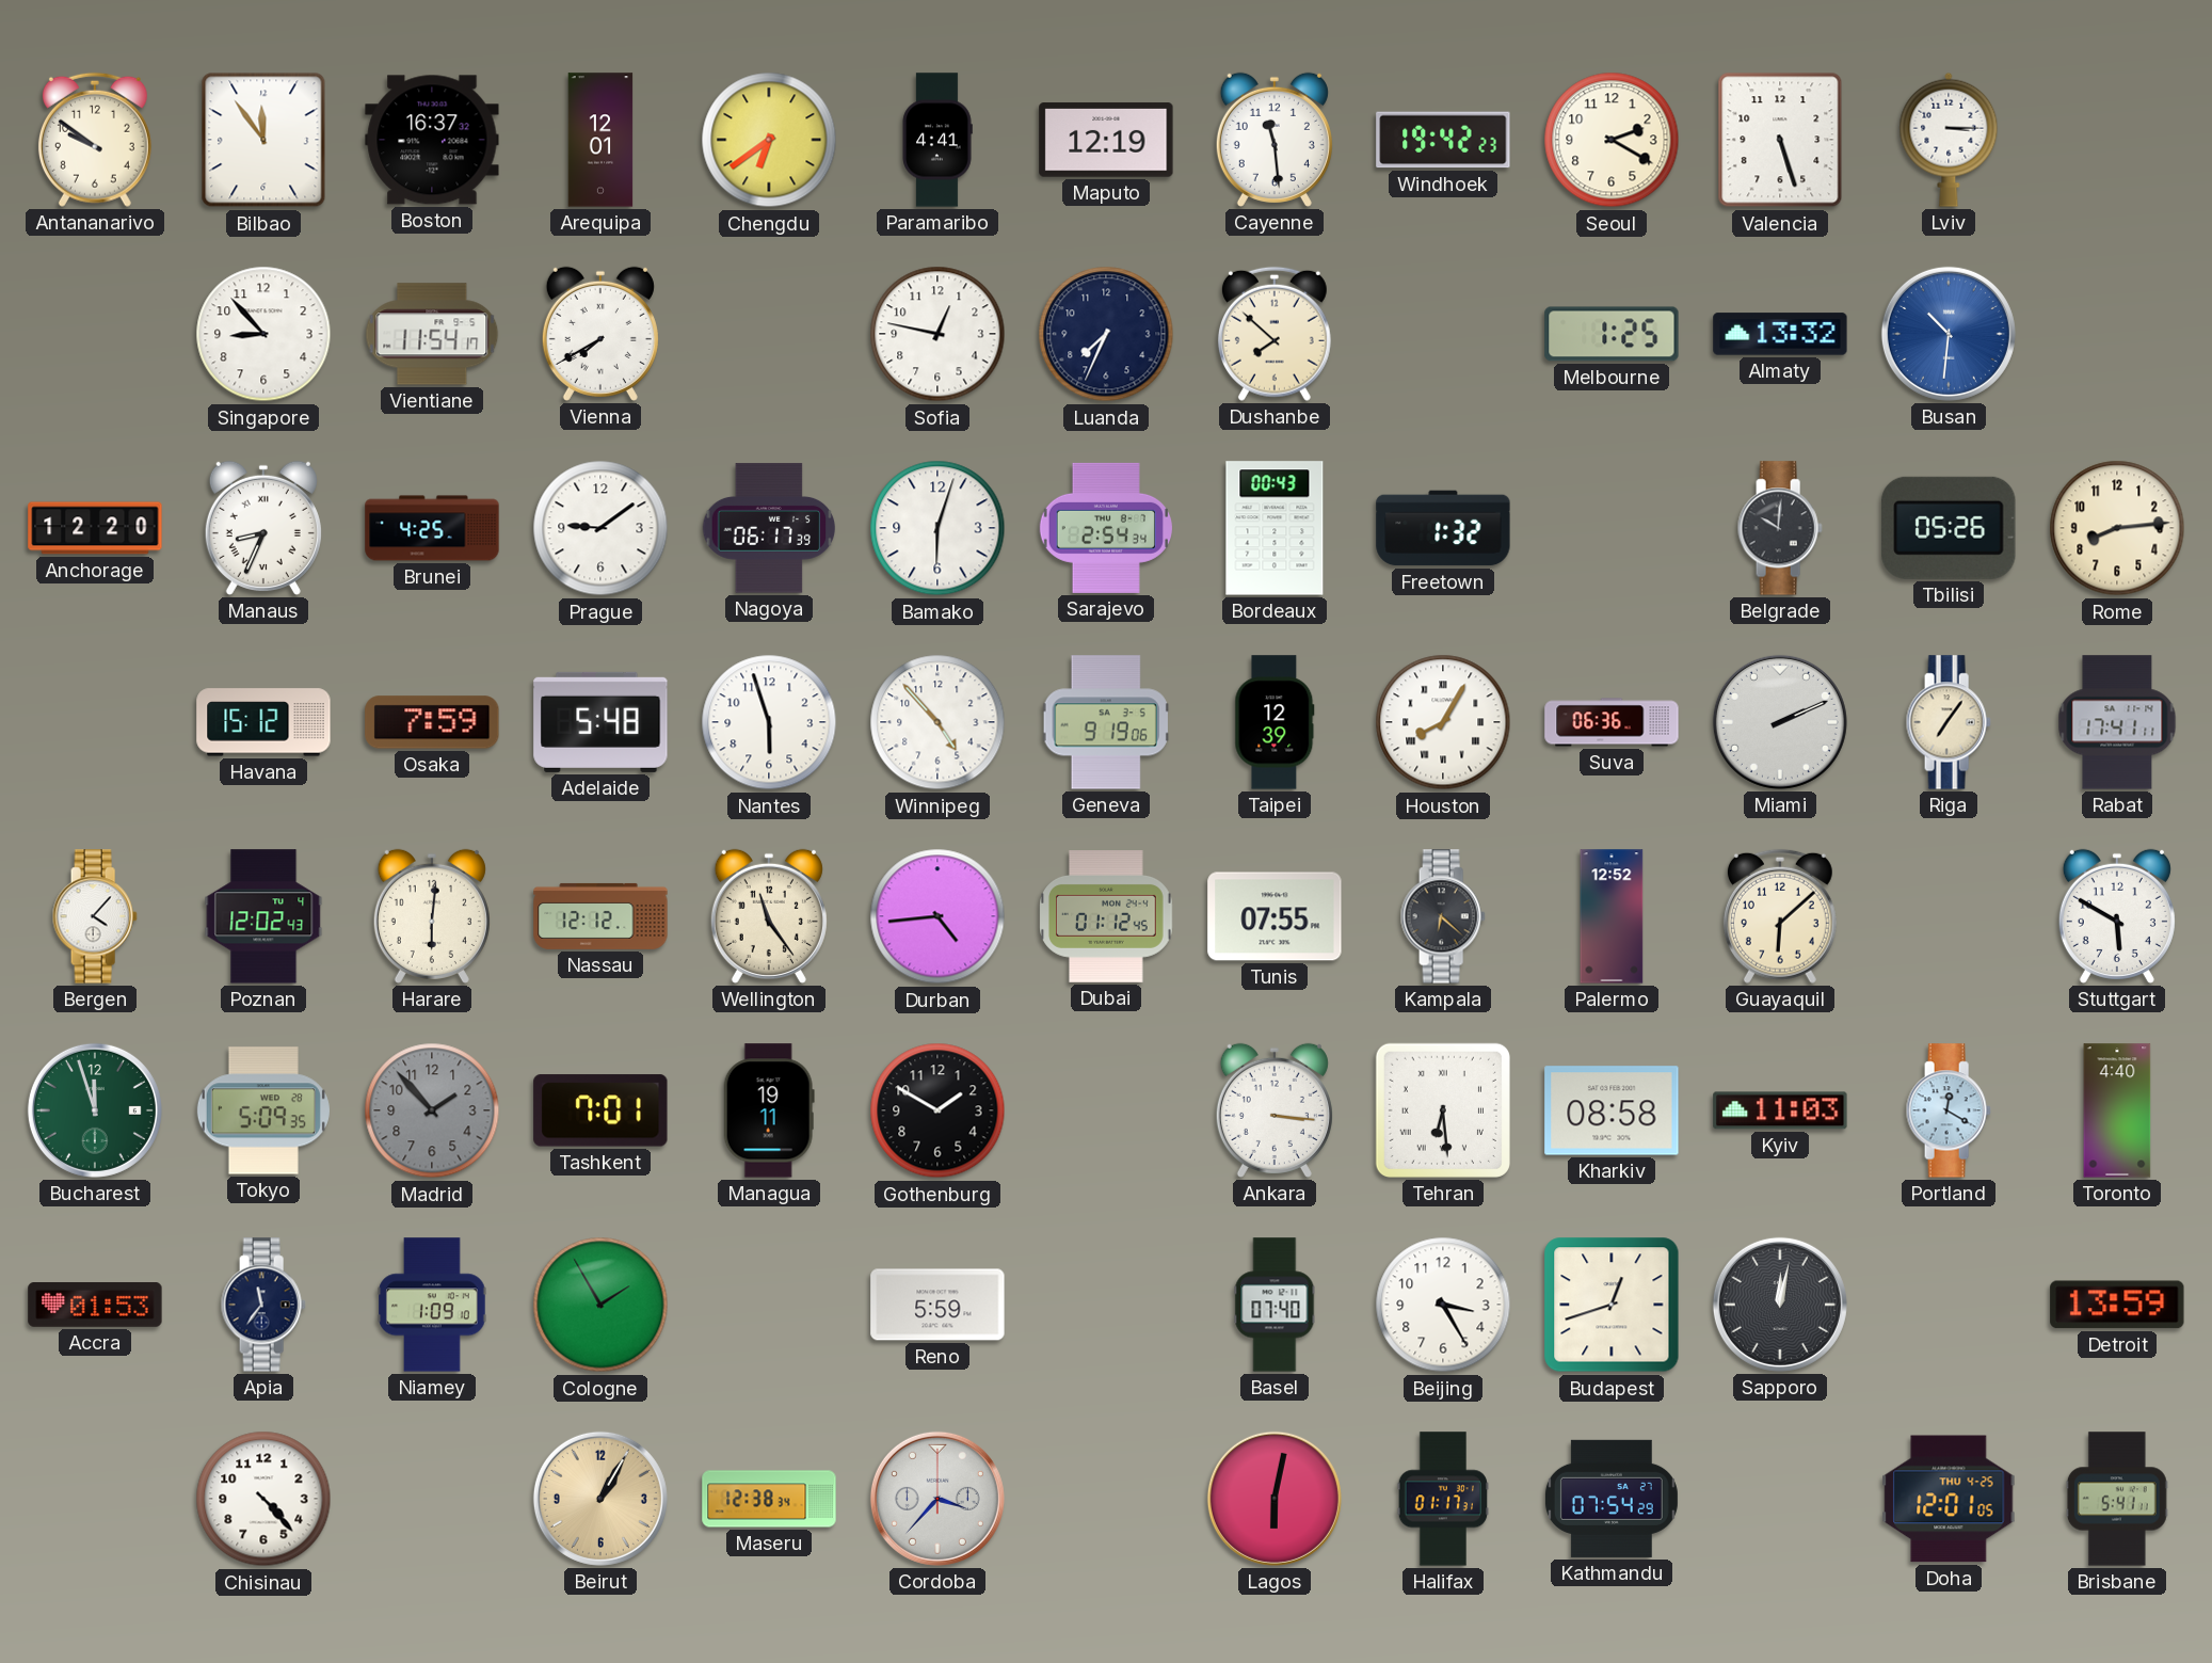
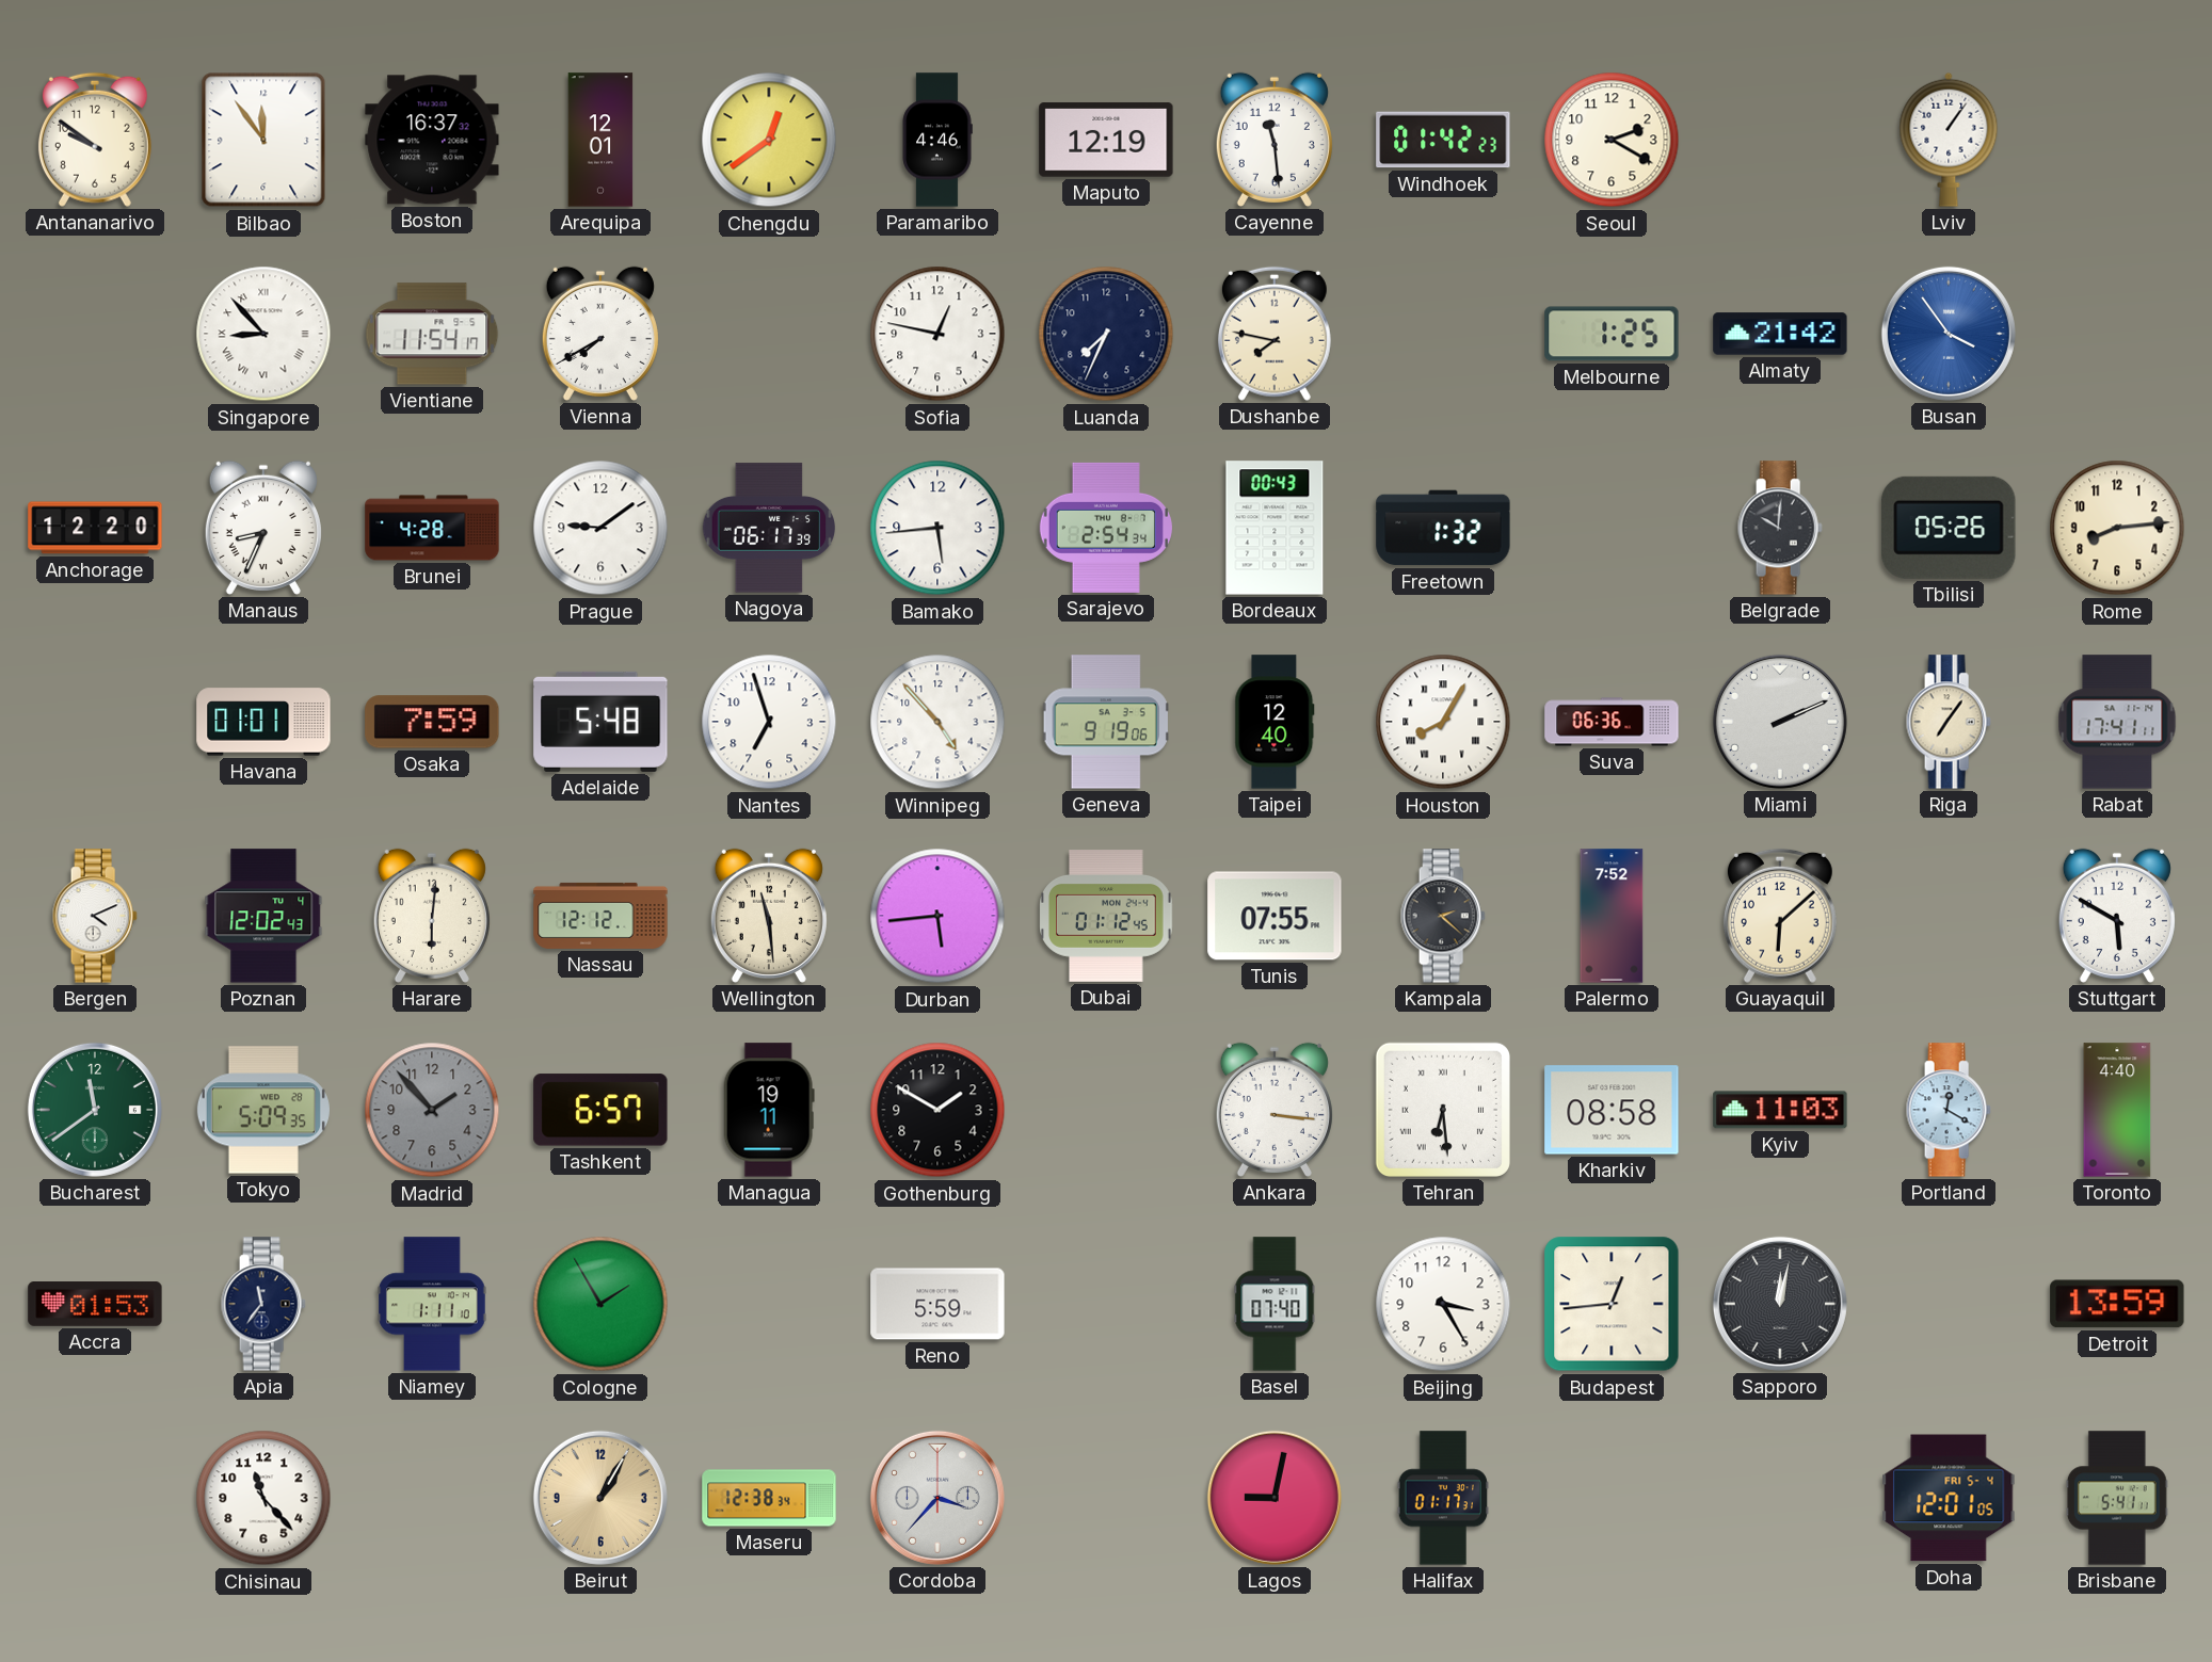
Chengdu: 6:39 -> 12:39 (769, 140)
Paramaribo: 4:41 -> 4:46 (937, 140)
Windhoek: 19:42 -> 01:42 (1443, 140)
Valencia: 5:27 -> none (1780, 140)
Lviv: 3:15 -> 1:06 (1949, 140)
Singapore numerals: Arabic -> Roman (263, 334)
Dushanbe: 7:52 -> 7:47 (1275, 334)
Almaty: 13:32 -> 21:42 (1780, 334)
Busan: 10:31 -> 3:54 (1949, 334)
Brunei: 4:25 -> 4:28 (432, 528)
Bamako: 6:03 -> 5:44 (937, 528)
Havana: 15:12 -> 01:01 (263, 722)
Nantes: 5:57 -> 6:57 (769, 722)
Taipei: 12:39 -> 12:40 (1275, 722)
Bergen: 4:07 -> 4:11 (95, 916)
Wellington: 11:24 -> 11:29 (769, 916)
Durban: 4:44 -> 5:44 (937, 916)
Kampala: 6:22 -> 2:22 (1443, 916)
Palermo: 12:52 -> 7:52 (1612, 916)
Bucharest: 11:57 -> 11:39 (95, 1110)
Tashkent: 7:01 -> 6:57 (600, 1110)
Niamey: 1:09 -> 1:11 (432, 1304)
Budapest: 12:42 -> 12:44 (1612, 1304)
Chisinau: 4:23 -> 11:23 (263, 1498)
Lagos: 6:02 -> 9:02 (1275, 1498)
Kathmandu: 07:54 -> none (1612, 1499)
Doha date: THU 4-25 -> FRI 5-4 (1949, 1498)
